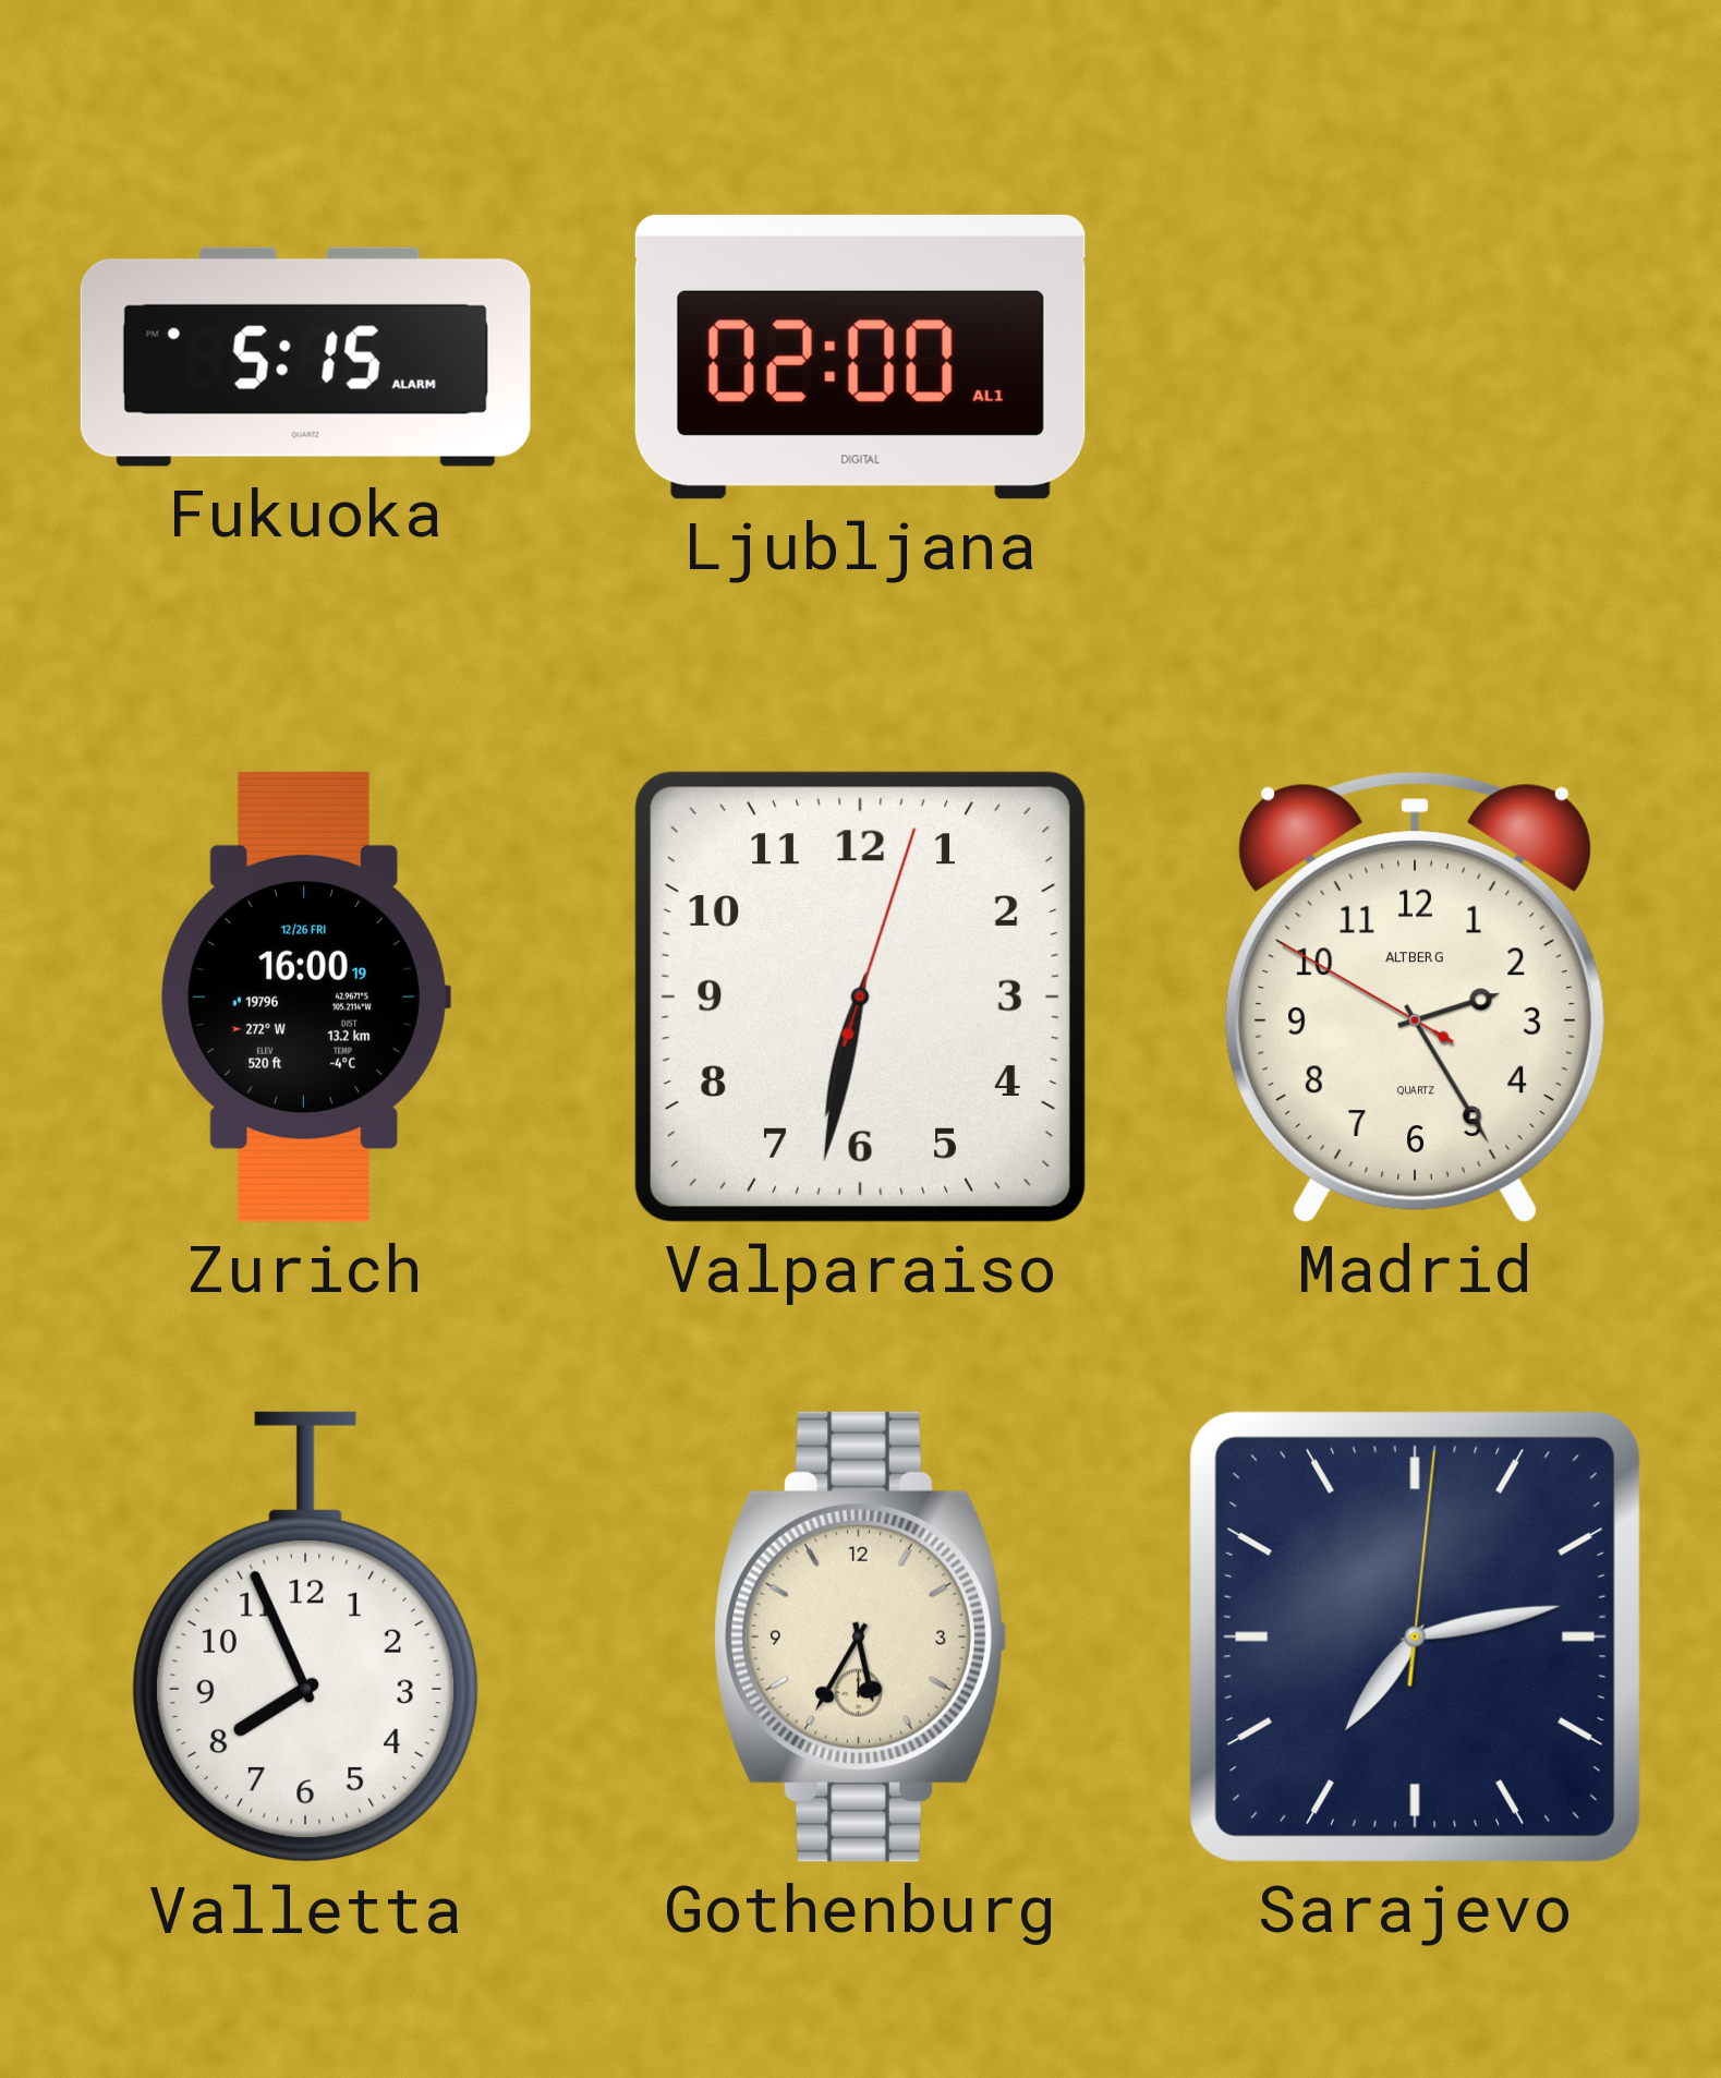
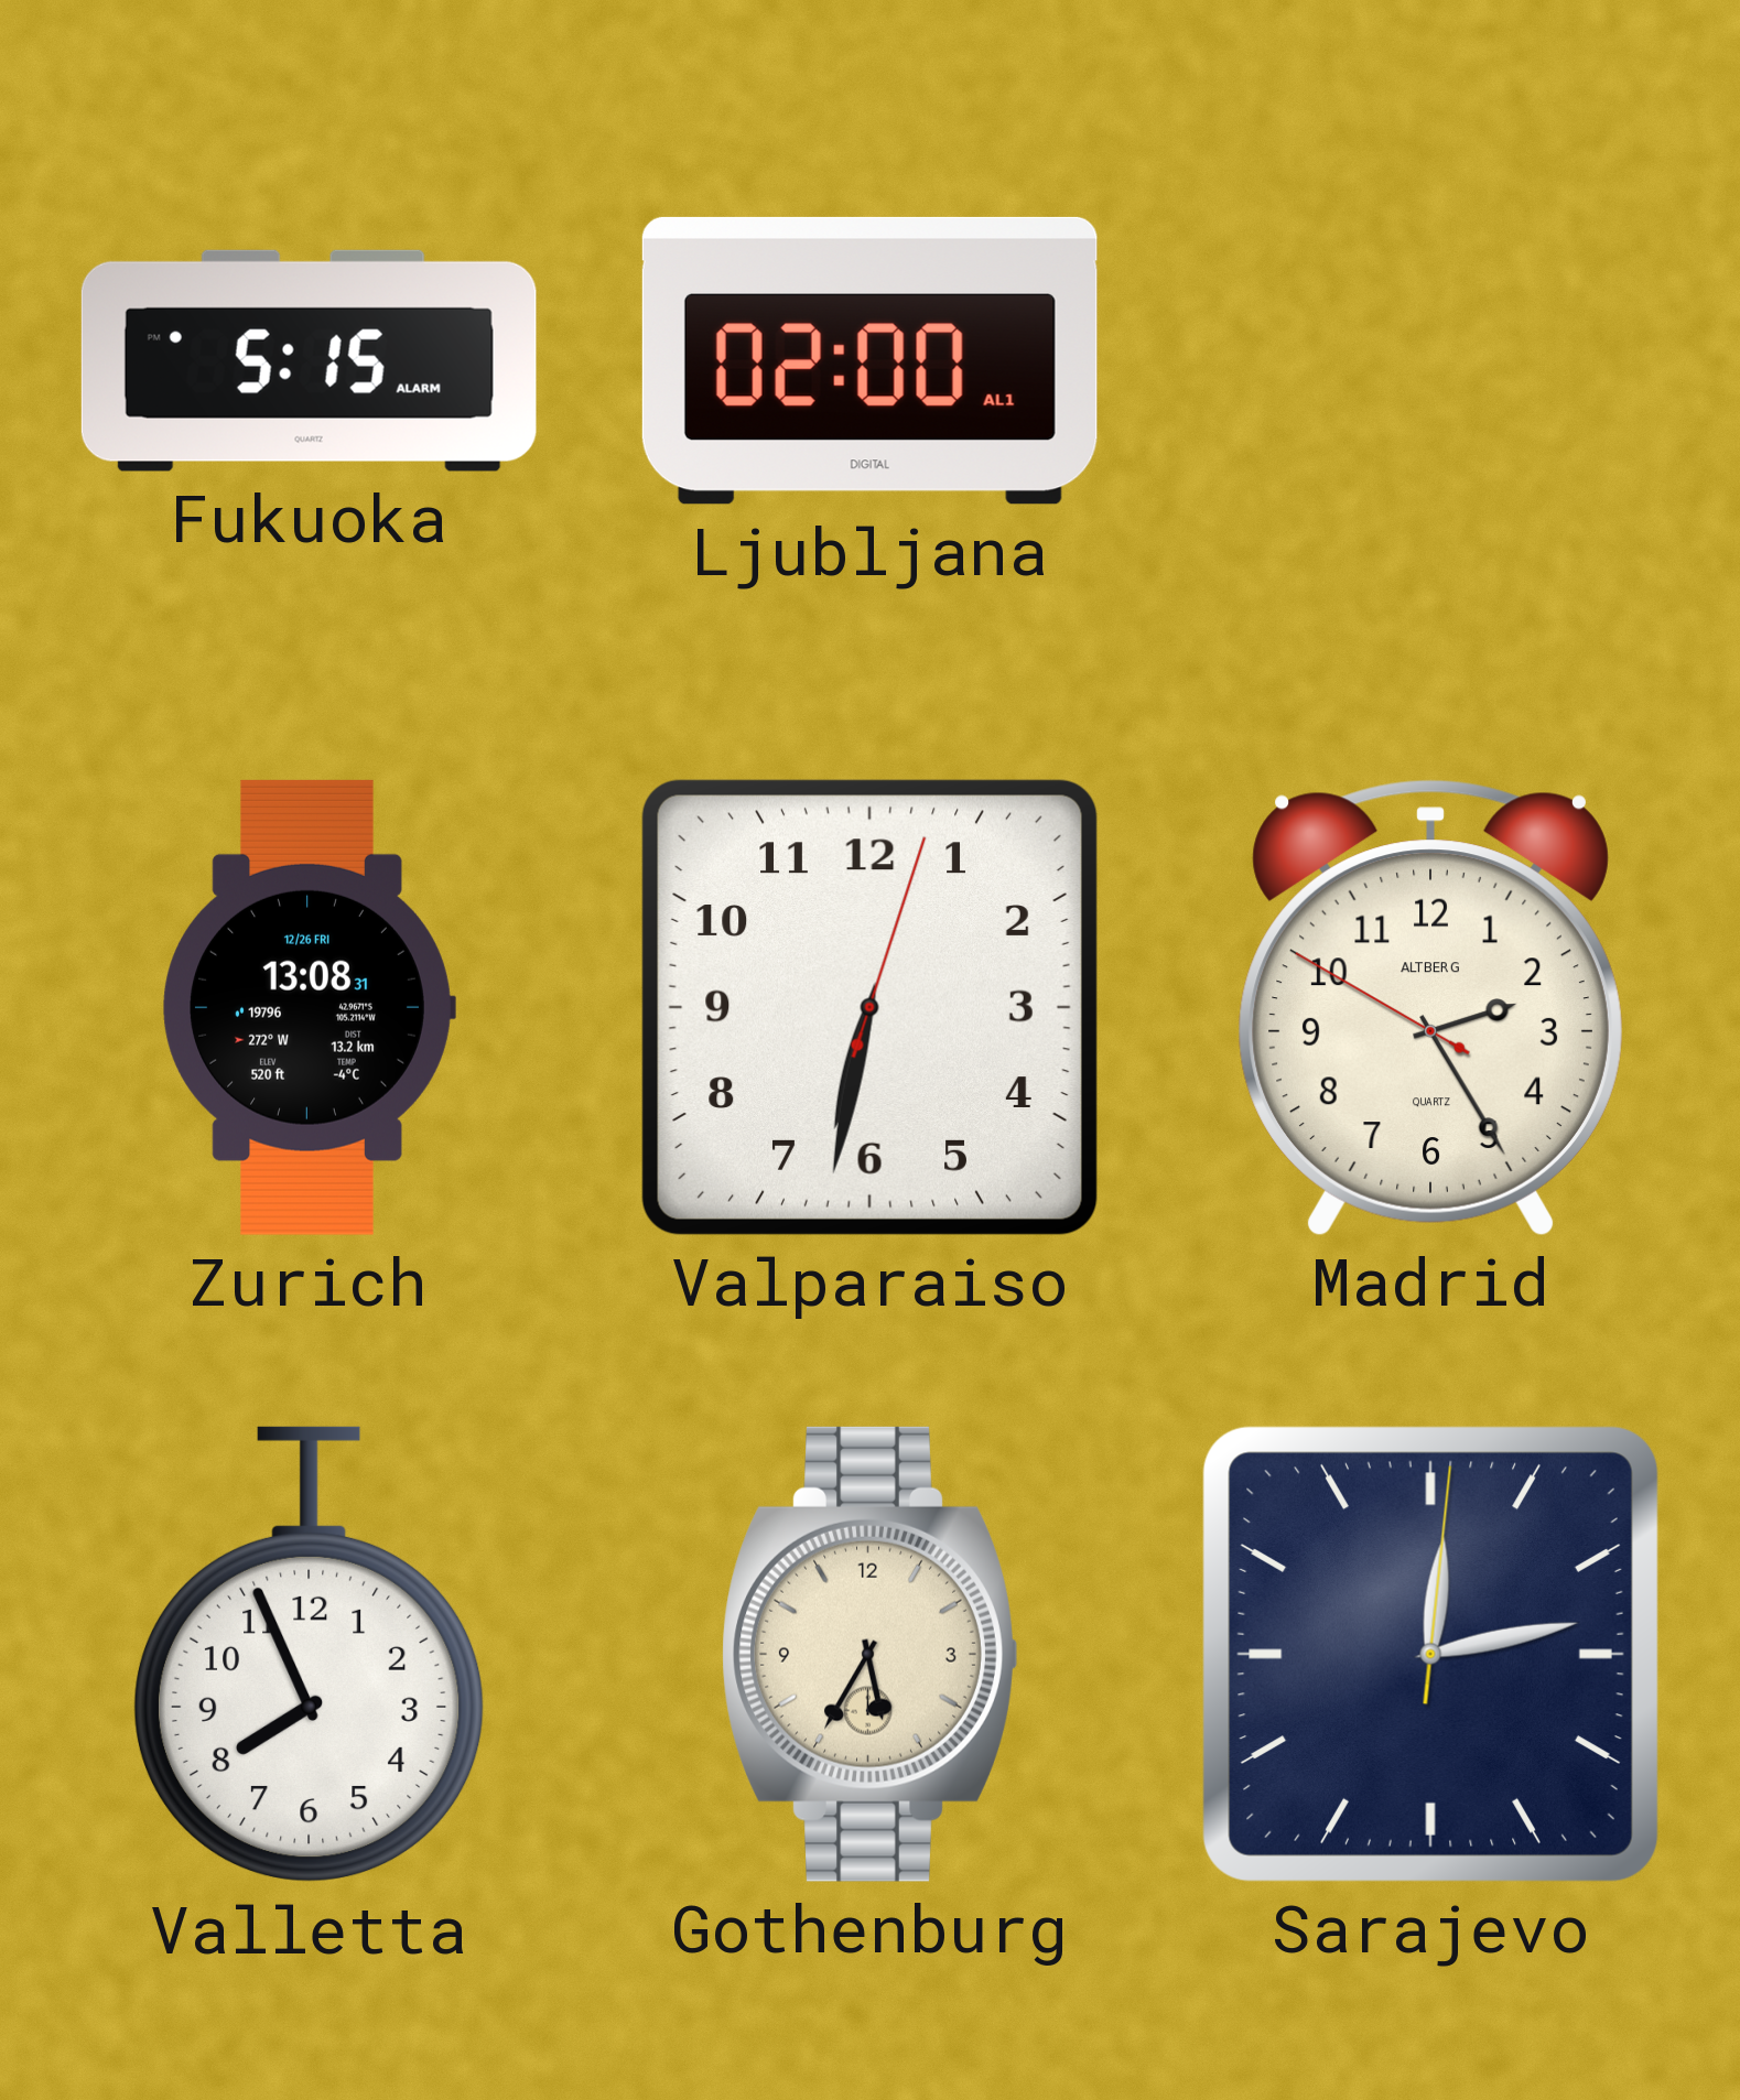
Zurich: 16:00 -> 13:08 (309, 1007)
Sarajevo: 7:13 -> 12:13 (1430, 1654)
